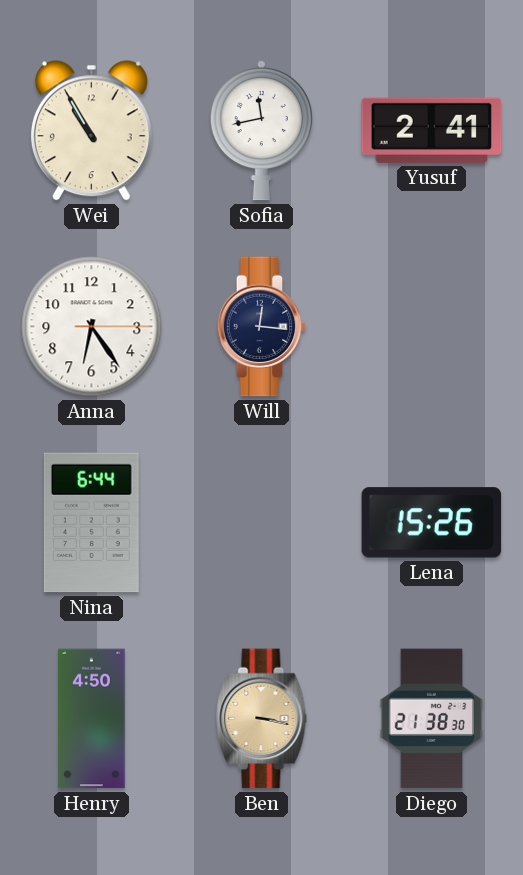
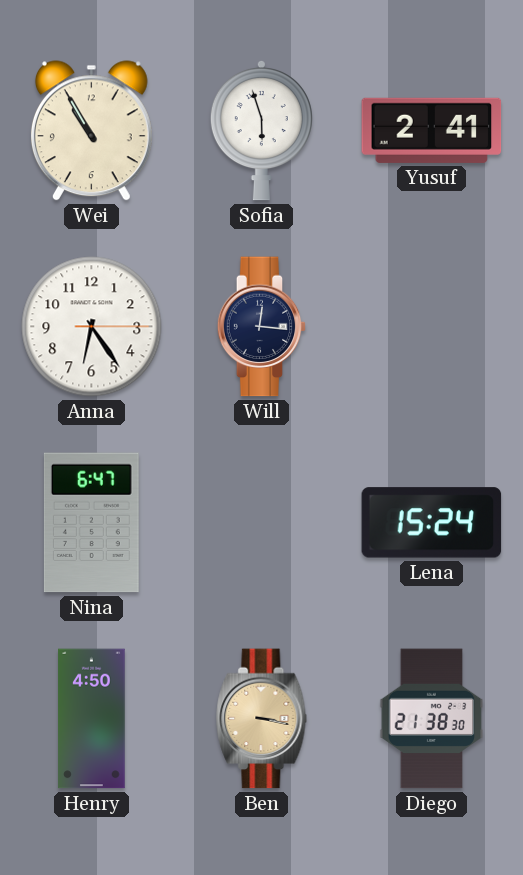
Sofia: 11:43 -> 5:57 (261, 130)
Nina: 6:44 -> 6:47 (91, 523)
Lena: 15:26 -> 15:24 (432, 523)
